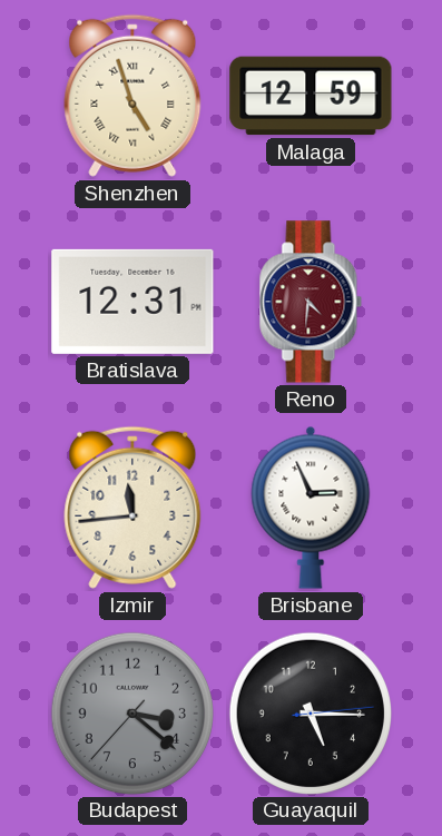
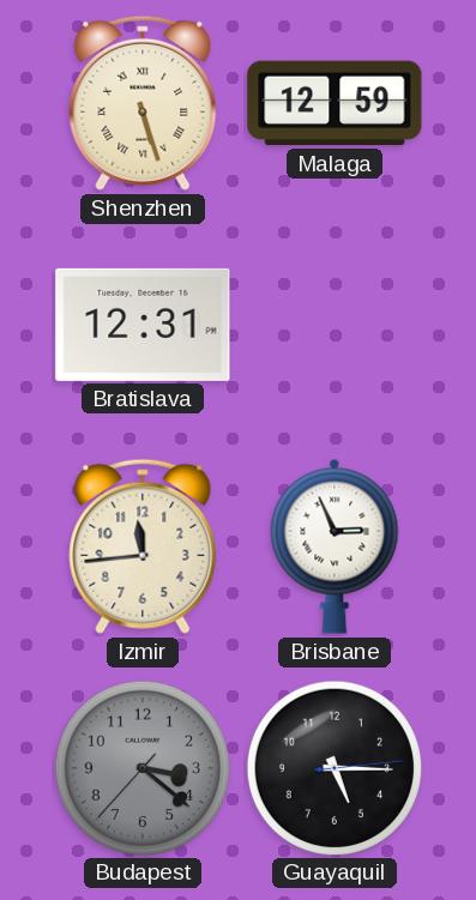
Shenzhen: 4:57 -> 5:27 (143, 103)
Reno: 4:31 -> none (311, 302)
